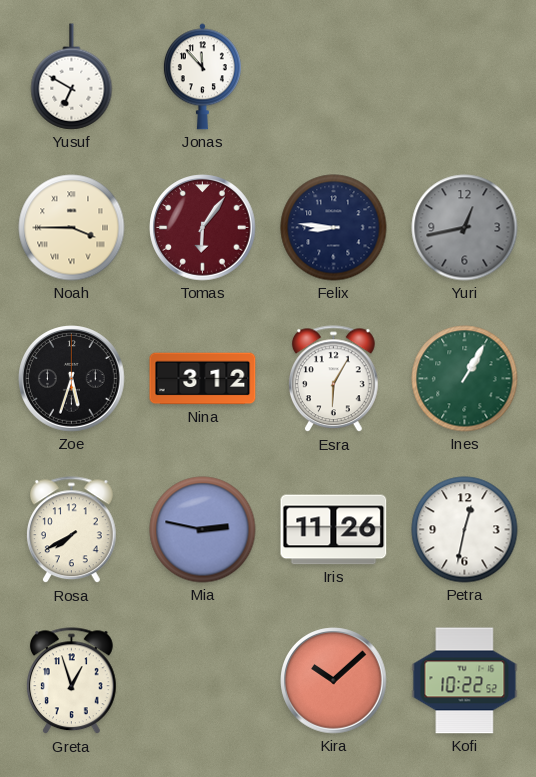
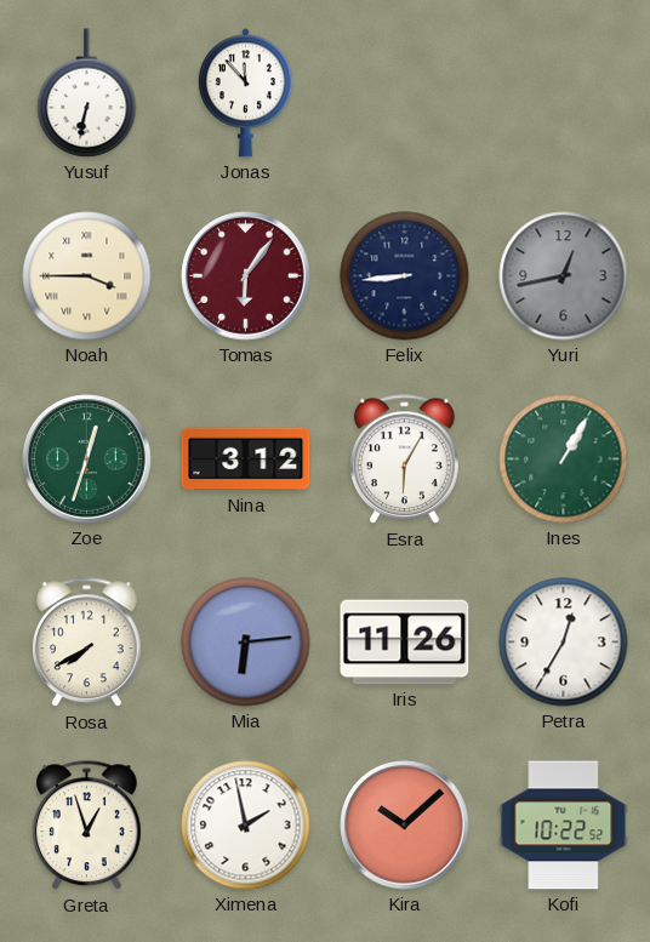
Yusuf: 6:50 -> 6:32 (87, 93)
Felix: 8:46 -> 8:44 (405, 276)
Zoe: 5:33 -> 12:33 (87, 459)
Zoe dial: black -> green (87, 459)
Mia: 2:47 -> 6:14 (246, 643)
Petra: 12:32 -> 12:35 (564, 643)
Ximena: none -> 1:58 (246, 826)
